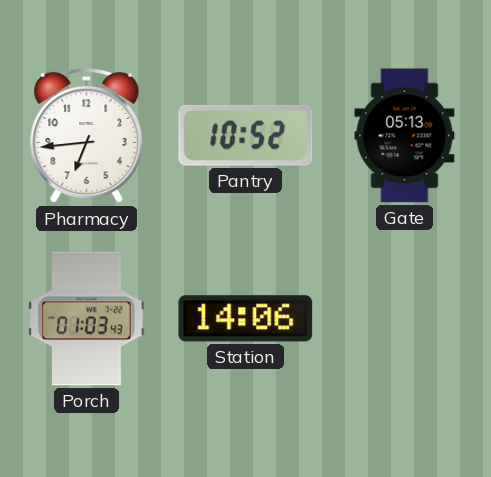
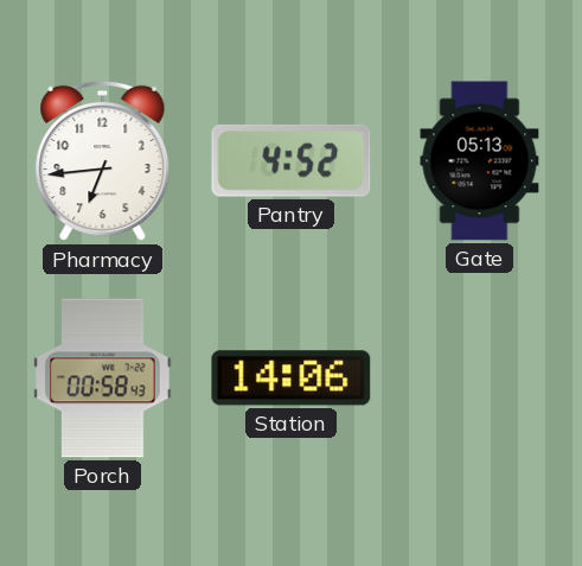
Pantry: 10:52 -> 4:52 (292, 160)
Porch: 01:03 -> 00:58 (103, 379)
